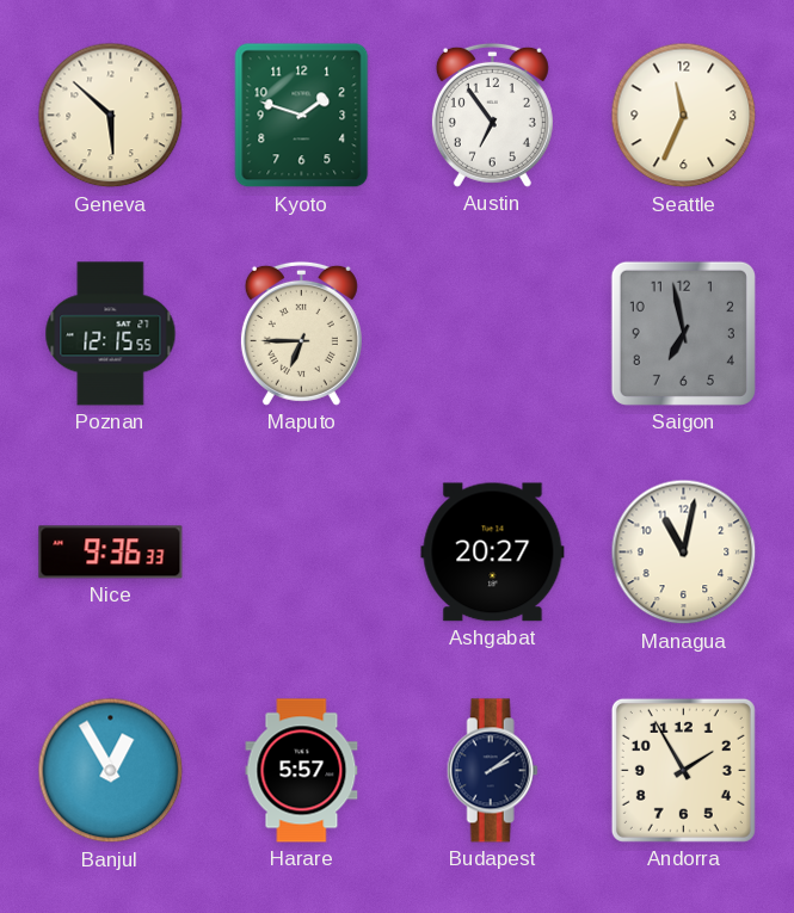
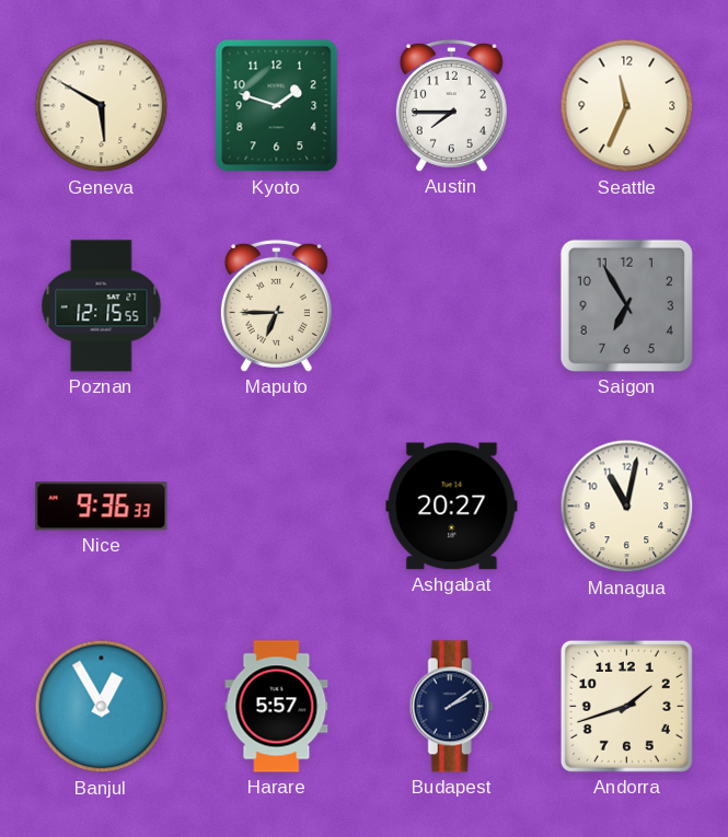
Geneva: 5:52 -> 5:50 (102, 106)
Austin: 6:54 -> 7:45 (451, 105)
Saigon: 6:58 -> 6:55 (626, 305)
Andorra: 1:55 -> 1:42 (626, 706)
